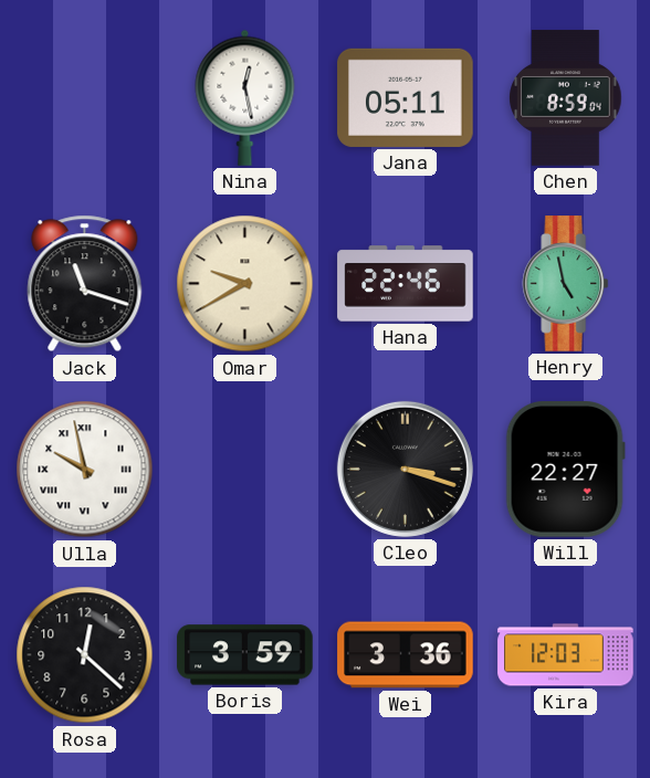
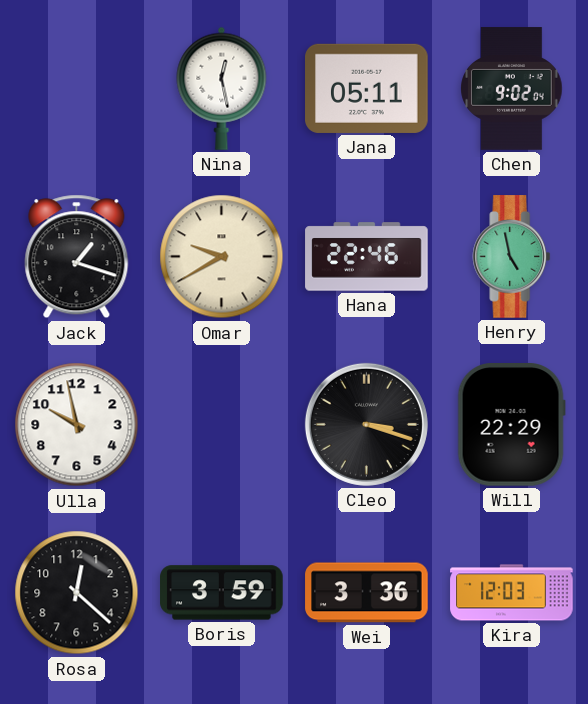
Chen: 8:59 -> 9:02 (512, 89)
Jack: 11:18 -> 1:18 (77, 257)
Ulla numerals: Roman -> Arabic (77, 425)
Will: 22:27 -> 22:29 (511, 425)
